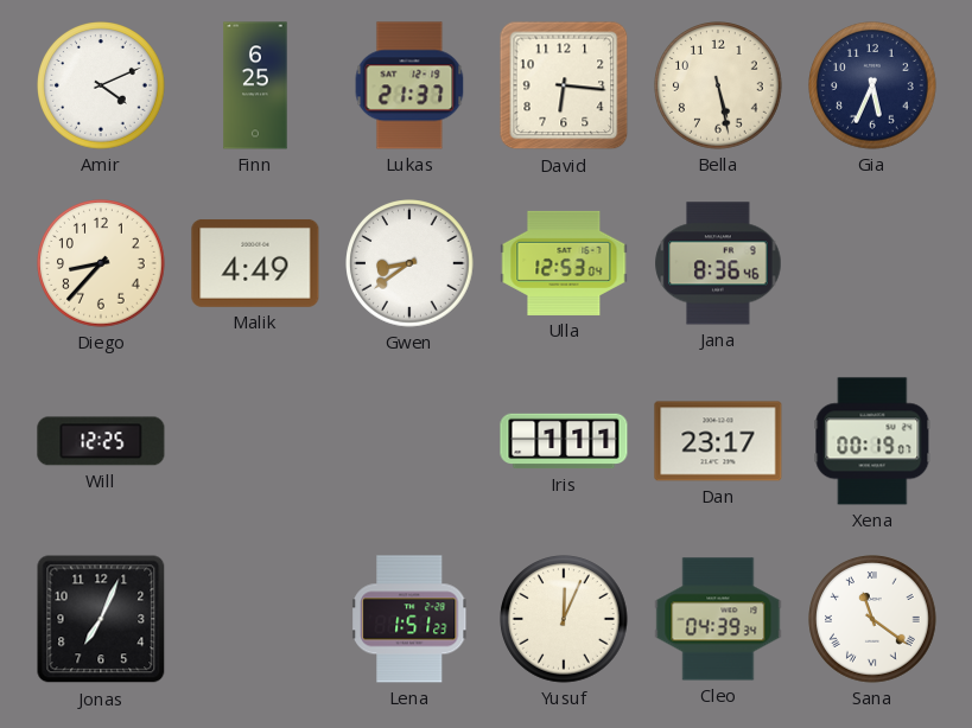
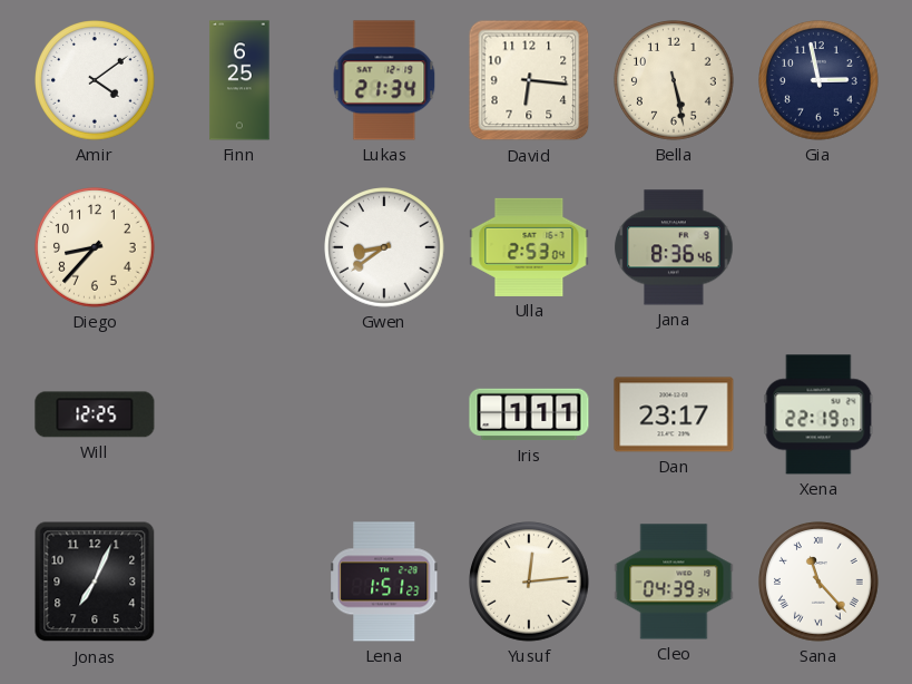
Amir: 4:11 -> 4:09 (95, 80)
Lukas: 21:37 -> 21:34 (384, 80)
Gia: 5:34 -> 2:58 (818, 80)
Malik: 4:49 -> none (255, 263)
Ulla: 12:53 -> 2:53 (529, 247)
Xena: 00:19 -> 22:19 (818, 414)
Yusuf: 12:04 -> 12:14 (529, 582)
Sana: 11:21 -> 11:23 (818, 582)
